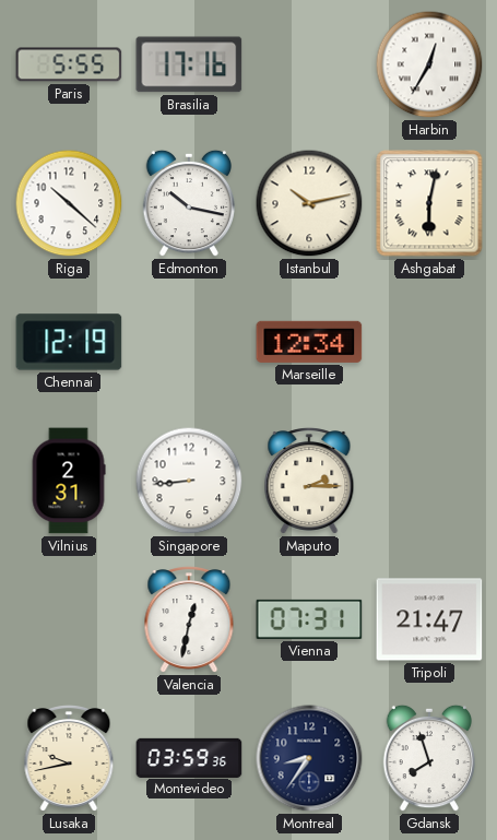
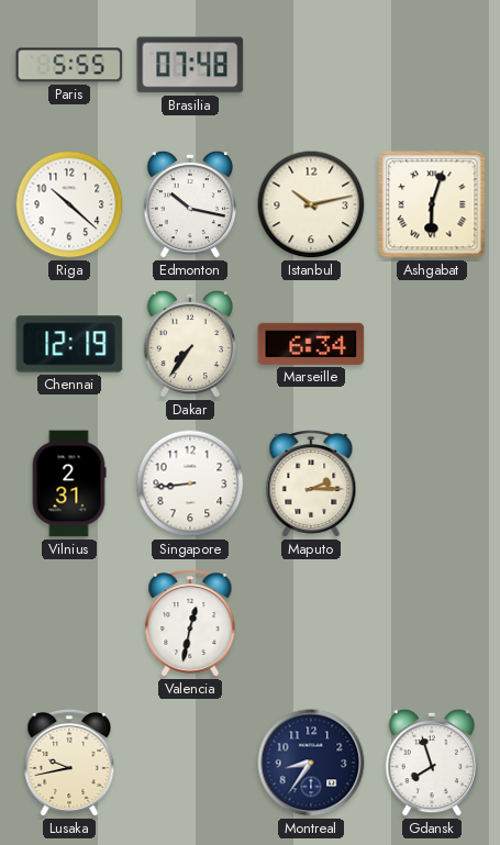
Brasilia: 17:16 -> 07:48 (190, 65)
Harbin: 12:35 -> none (429, 64)
Ashgabat: 6:02 -> 6:03 (432, 204)
Dakar: none -> 7:36 (190, 344)
Marseille: 12:34 -> 6:34 (311, 344)
Vienna: 07:31 -> none (309, 619)
Tripoli: 21:47 -> none (429, 619)
Montevideo: 03:59 -> none (189, 757)
